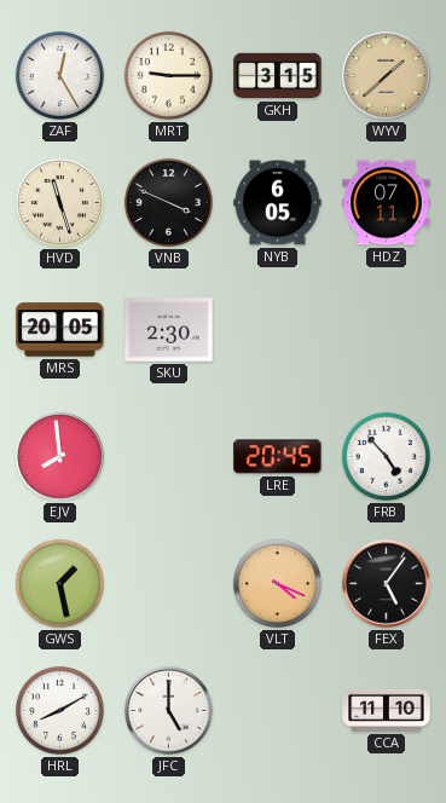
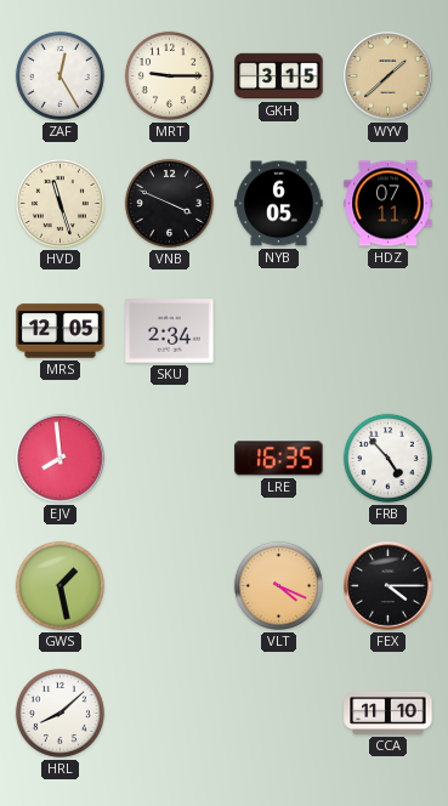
MRS: 20:05 -> 12:05 (61, 331)
SKU: 2:30 -> 2:34 (170, 331)
LRE: 20:45 -> 16:35 (279, 459)
FEX: 5:06 -> 4:15 (389, 586)
HRL: 8:10 -> 8:08 (59, 713)
JFC: 5:00 -> none (169, 711)
